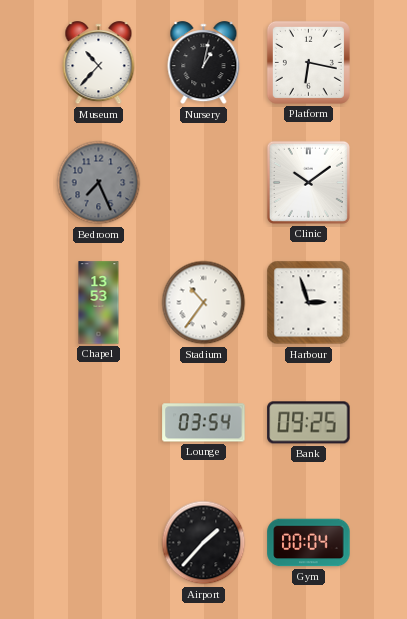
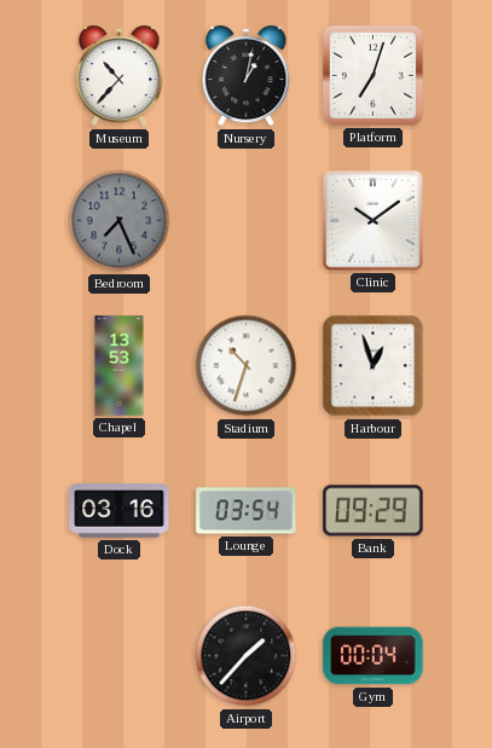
Platform: 6:17 -> 7:03 (372, 75)
Stadium: 10:36 -> 10:33 (247, 366)
Harbour: 2:57 -> 12:57 (374, 366)
Dock: none -> 03:16 (120, 511)
Bank: 09:25 -> 09:29 (374, 511)
